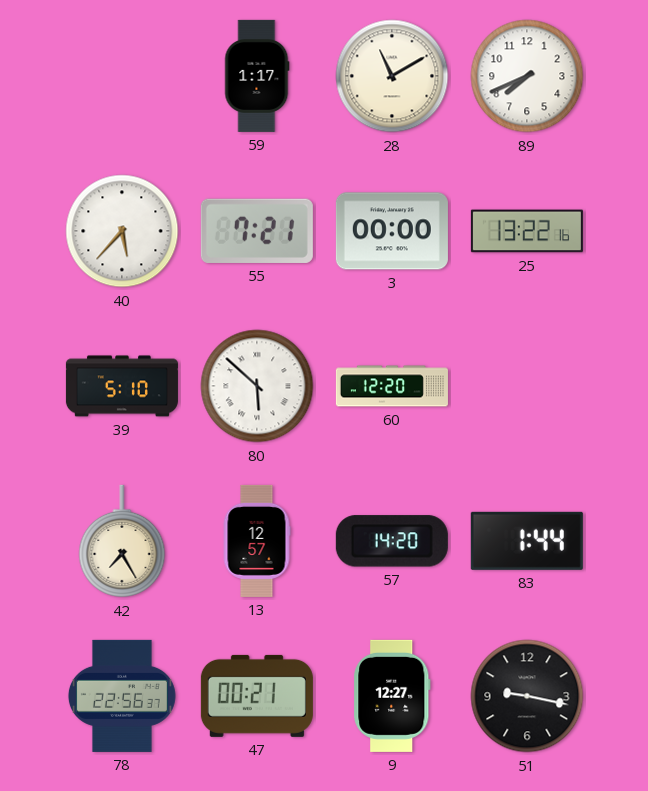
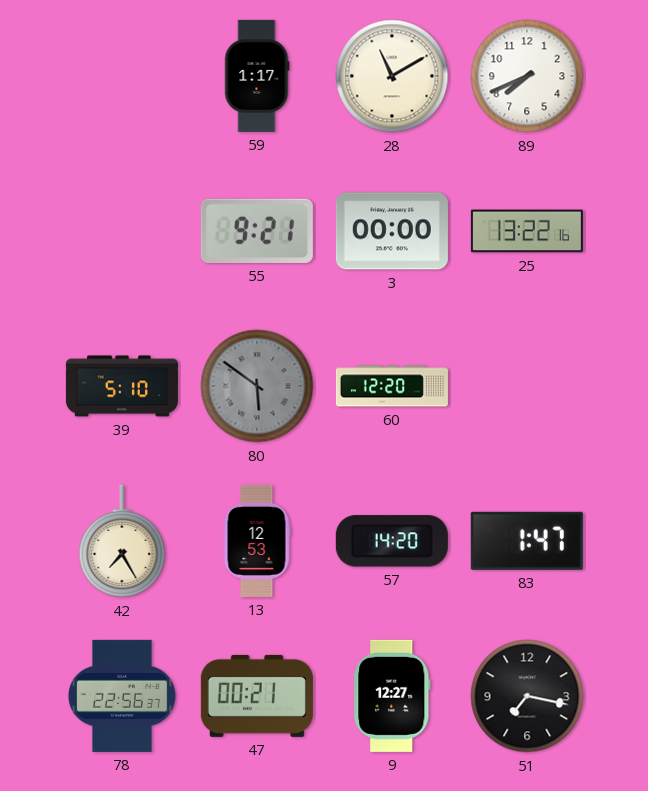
40: 5:37 -> none (122, 231)
55: 7:21 -> 9:21 (257, 231)
80: 5:52 -> 5:51 (257, 386)
80 dial: white -> grey (257, 386)
13: 12:57 -> 12:53 (257, 541)
83: 1:44 -> 1:47 (527, 541)
51: 9:17 -> 7:17 (527, 696)
